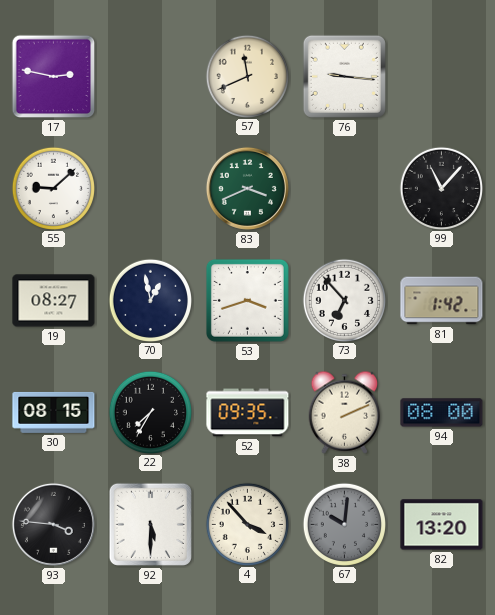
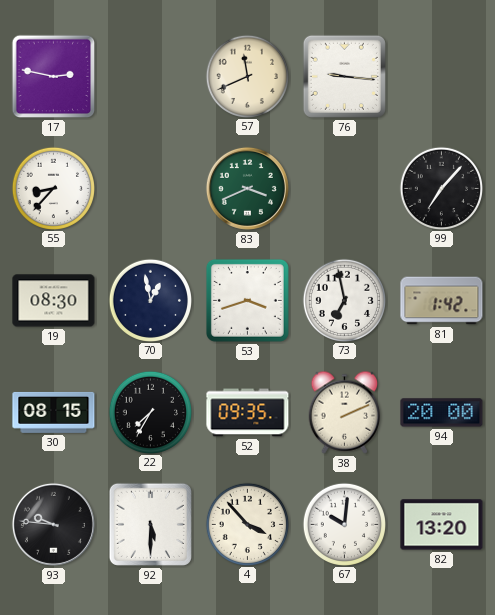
55: 9:08 -> 8:37 (53, 188)
99: 11:07 -> 7:07 (441, 188)
19: 08:27 -> 08:30 (54, 301)
73: 6:53 -> 6:58 (344, 300)
94: 08:00 -> 20:00 (442, 413)
93: 3:46 -> 9:46 (53, 524)
67 dial: grey -> white (344, 524)
